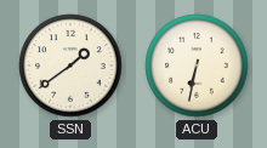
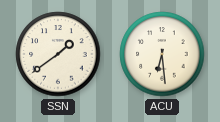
ACU: 6:32 -> 6:29 (162, 54)
